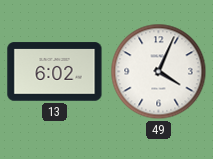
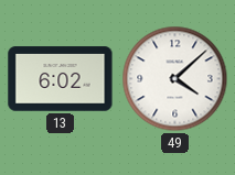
49: 4:04 -> 4:08 (175, 79)
